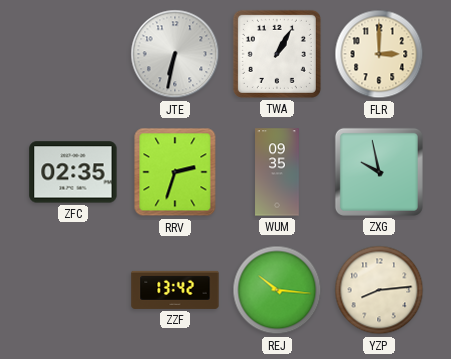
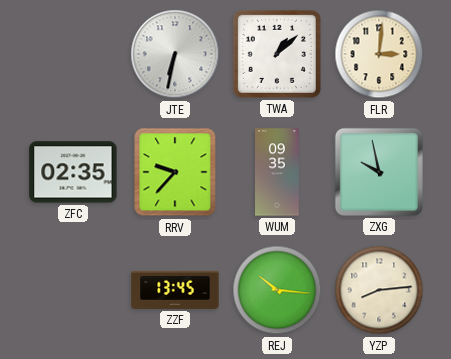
TWA: 1:05 -> 1:08 (277, 54)
FLR: 3:00 -> 3:01 (379, 54)
RRV: 2:33 -> 9:37 (175, 172)
ZZF: 13:42 -> 13:45 (175, 290)
